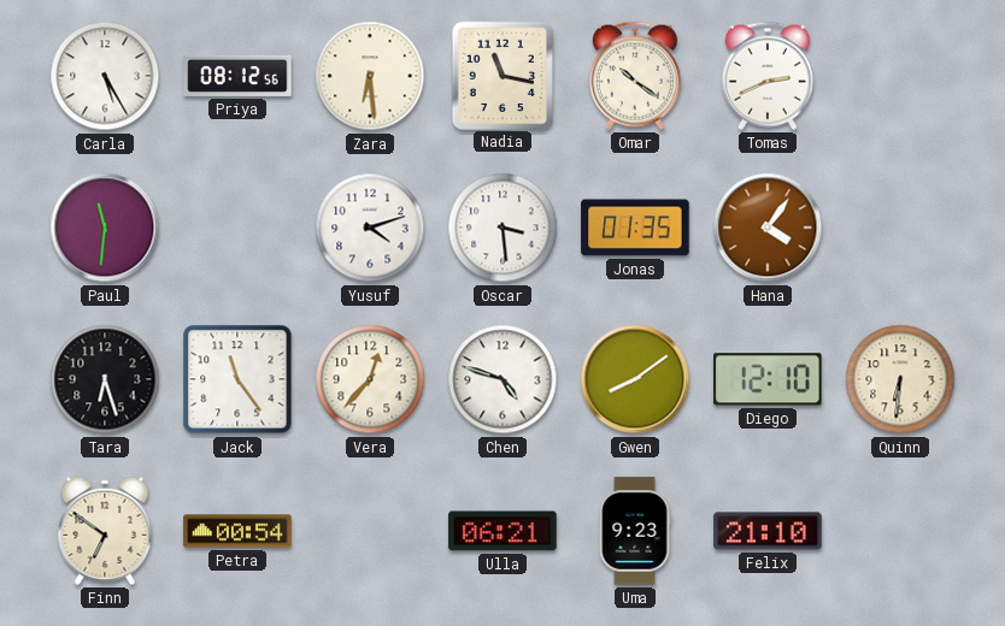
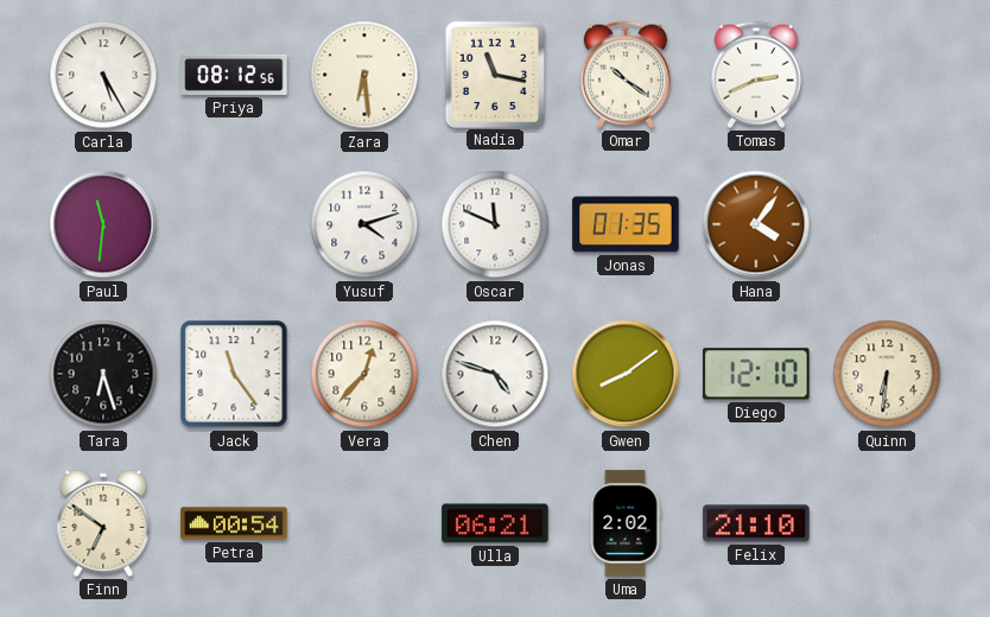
Oscar: 3:29 -> 11:49 (495, 224)
Uma: 9:23 -> 2:02 (626, 523)
